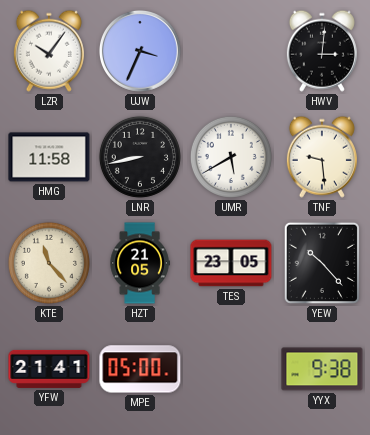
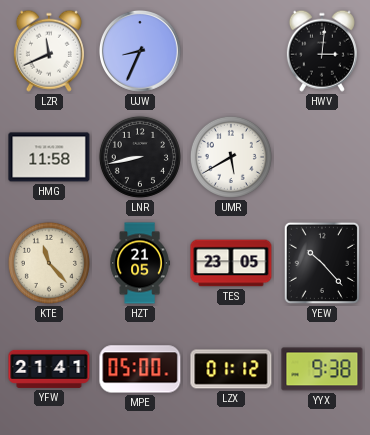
LZR: 10:06 -> 11:41 (49, 51)
UJW: 3:34 -> 8:34 (140, 51)
TNF: 9:29 -> none (322, 157)
LZX: none -> 01:12 (231, 369)
